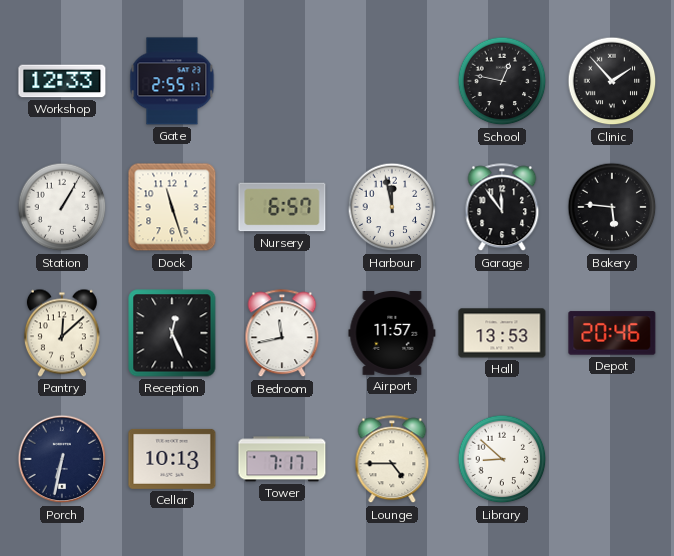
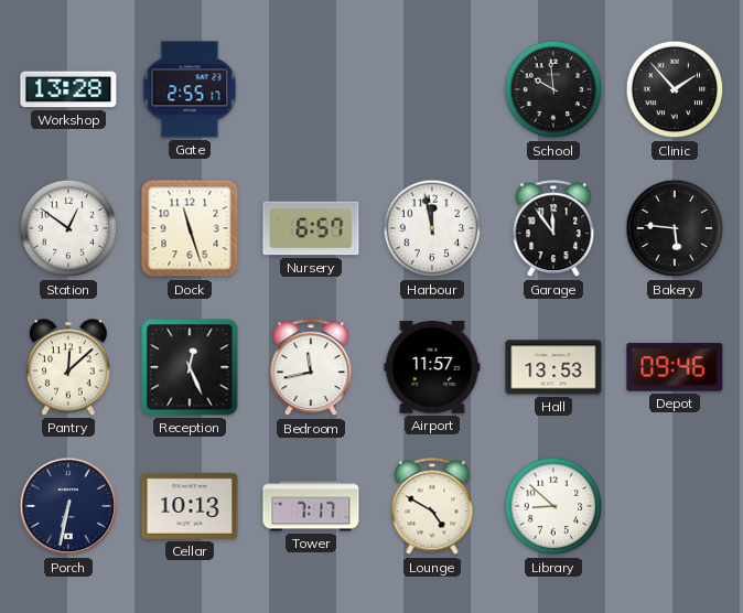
Workshop: 12:33 -> 13:28 (68, 89)
School: 12:47 -> 9:59 (553, 89)
Station: 1:05 -> 12:51 (68, 228)
Depot: 20:46 -> 09:46 (675, 367)
Lounge: 4:45 -> 4:50 (432, 507)
